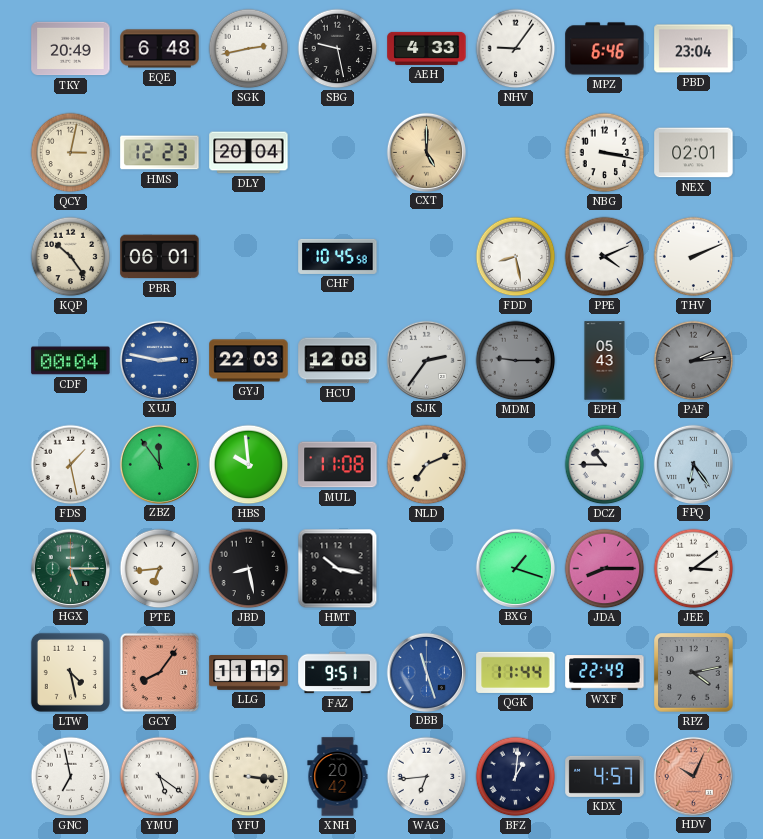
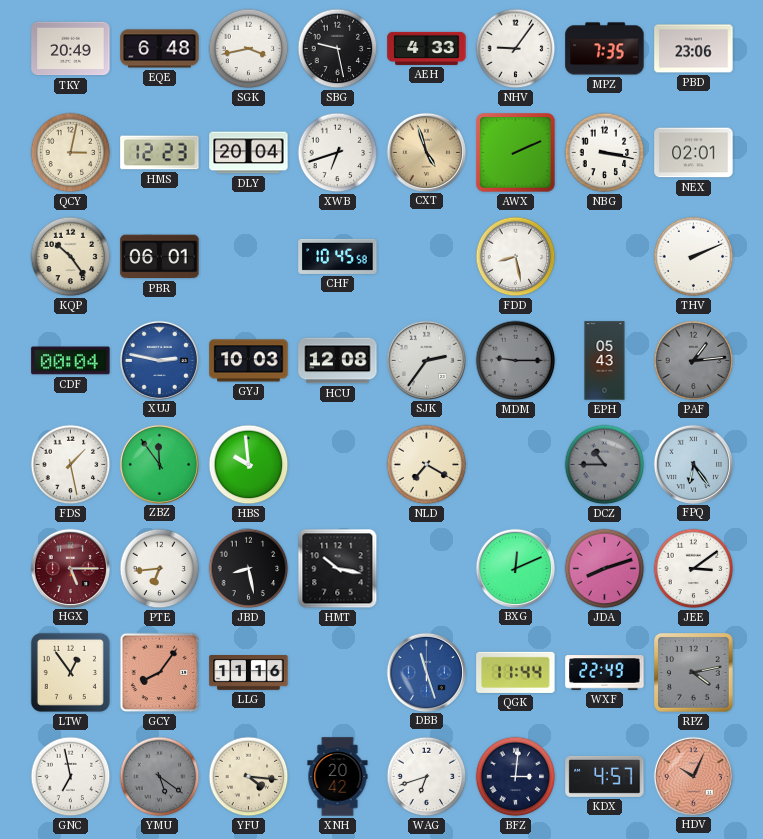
SGK: 2:43 -> 3:43 (249, 49)
MPZ: 6:46 -> 7:35 (605, 49)
PBD: 23:04 -> 23:06 (694, 49)
XWB: none -> 6:42 (338, 153)
CXT: 5:00 -> 4:57 (426, 152)
AWX: none -> 2:11 (516, 153)
PPE: 4:11 -> none (605, 257)
GYJ: 22:03 -> 10:03 (249, 361)
PAF: 2:14 -> 1:14 (694, 361)
MUL: 11:08 -> none (338, 465)
NLD: 7:11 -> 7:20 (427, 465)
DCZ dial: white -> grey (605, 465)
HGX dial: green -> burgundy (70, 568)
BXG: 1:18 -> 12:11 (515, 568)
JDA: 8:15 -> 8:12 (605, 569)
LTW: 4:28 -> 12:54 (70, 672)
LLG: 11:19 -> 11:16 (249, 673)
FAZ: 9:51 -> none (338, 673)
YMU dial: white -> grey (160, 777)
YFU: 3:16 -> 4:16 (249, 777)
WAG: 6:44 -> 6:42 (427, 777)
BFZ: 1:01 -> 3:01 (516, 777)
